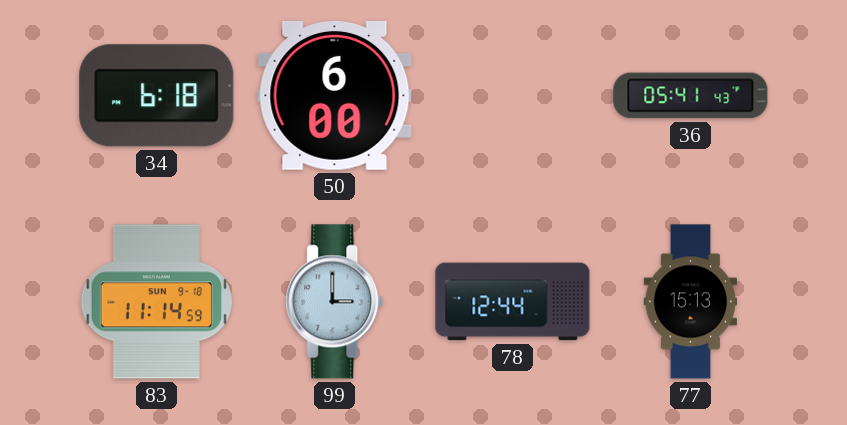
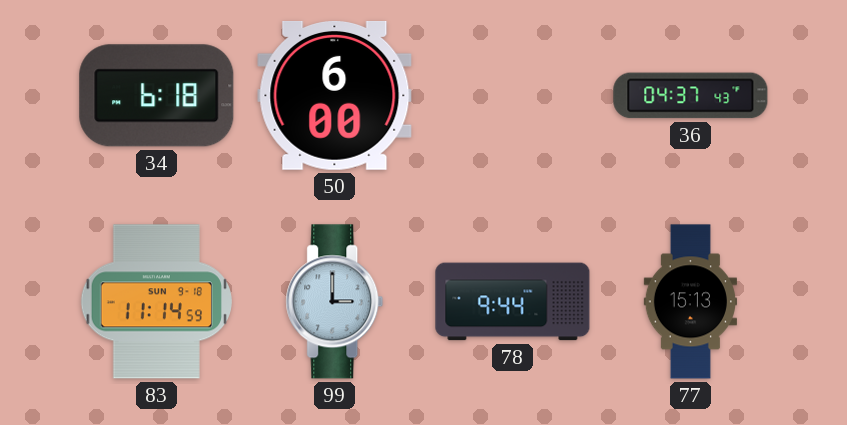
36: 05:41 -> 04:37 (691, 96)
78: 12:44 -> 9:44 (513, 302)
